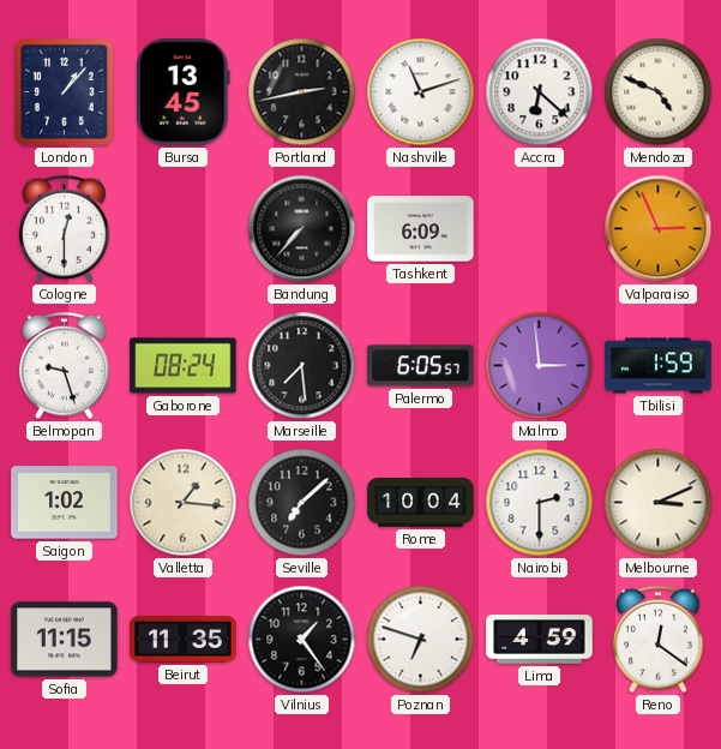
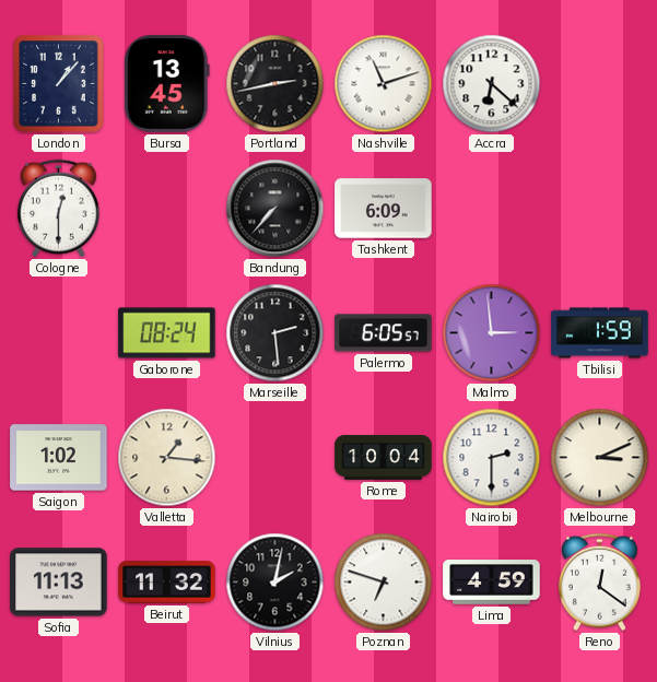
Mendoza: 4:49 -> none (659, 92)
Valparaiso: 2:56 -> none (659, 229)
Belmopan: 9:27 -> none (64, 366)
Marseille: 7:29 -> 2:29 (275, 333)
Seville: 7:08 -> none (302, 503)
Sofia: 11:15 -> 11:13 (59, 583)
Beirut: 11:35 -> 11:32 (167, 583)
Vilnius: 1:24 -> 2:02 (275, 583)
